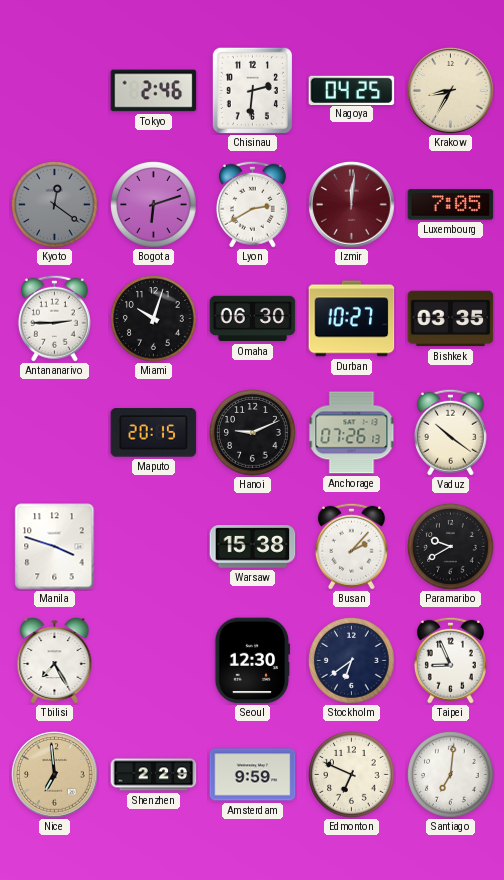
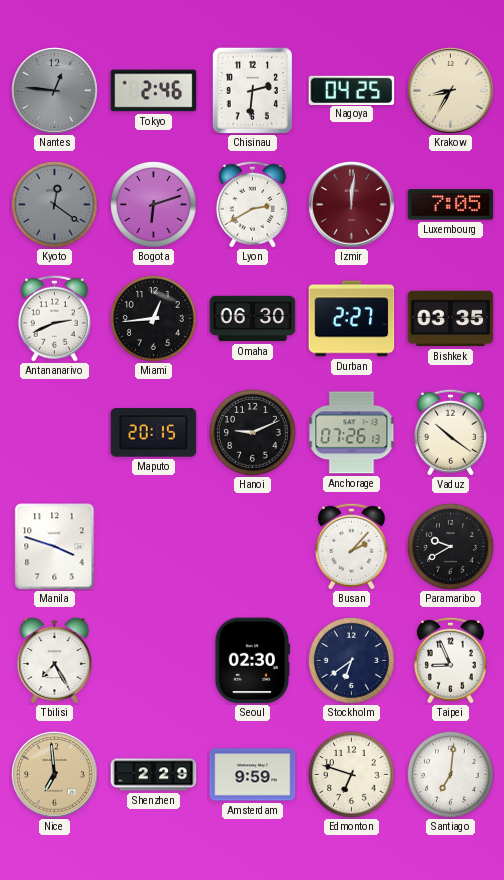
Nantes: none -> 12:46 (55, 91)
Antananarivo: 2:45 -> 2:41 (54, 318)
Miami: 10:03 -> 12:44 (154, 319)
Durban: 10:27 -> 2:27 (352, 319)
Warsaw: 15:38 -> none (253, 547)
Seoul: 12:30 -> 02:30 (253, 661)
Edmonton: 6:49 -> 6:48 (352, 775)
